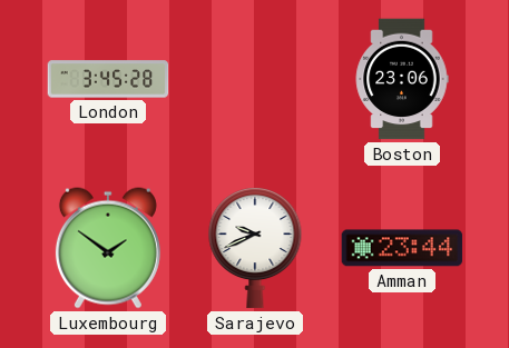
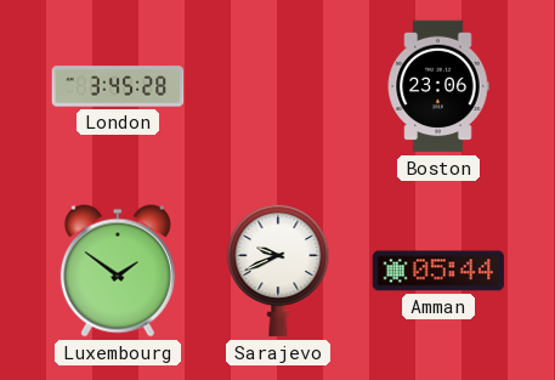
Amman: 23:44 -> 05:44 (438, 271)
